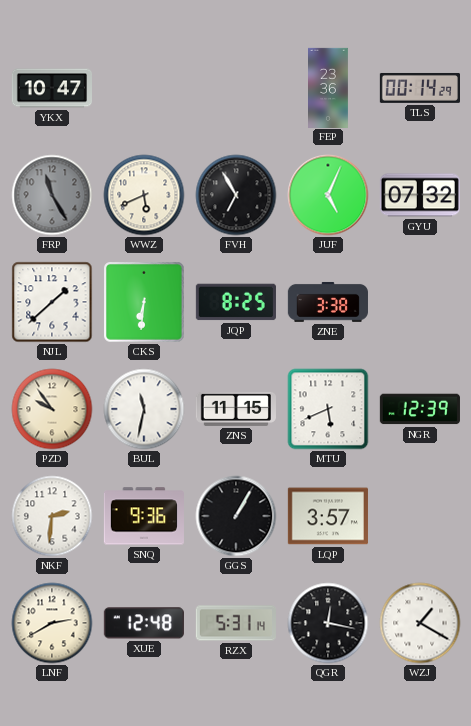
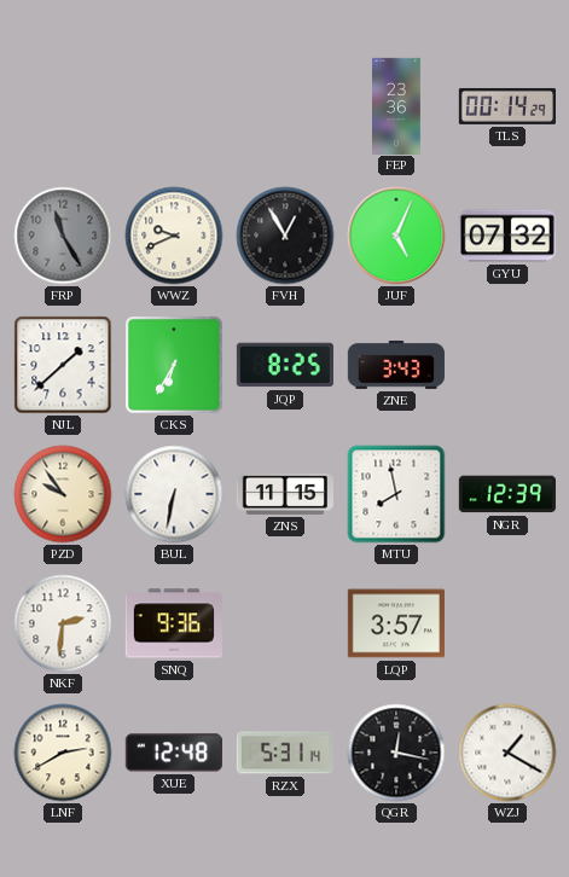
YKX: 10:47 -> none (51, 88)
WWZ: 5:41 -> 9:41 (174, 236)
FVH: 6:55 -> 12:55 (285, 236)
CKS: 6:31 -> 6:35 (175, 366)
ZNE: 3:38 -> 3:43 (396, 365)
BUL: 11:32 -> 6:32 (174, 494)
MTU: 5:41 -> 7:58 (396, 494)
GGS: 1:05 -> none (236, 516)
